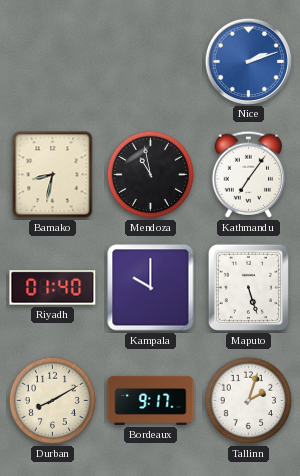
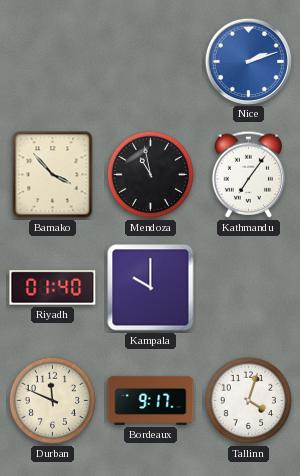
Bamako: 8:32 -> 3:53 (53, 175)
Maputo: 5:27 -> none (248, 287)
Durban: 8:10 -> 11:49 (53, 401)
Tallinn: 2:03 -> 4:03 (249, 401)
